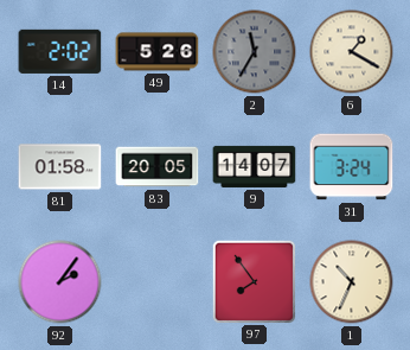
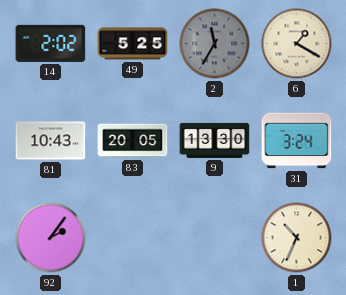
49: 5:26 -> 5:25 (133, 44)
81: 01:58 -> 10:43 (51, 141)
9: 14:07 -> 13:30 (215, 140)
97: 7:54 -> none (254, 281)
